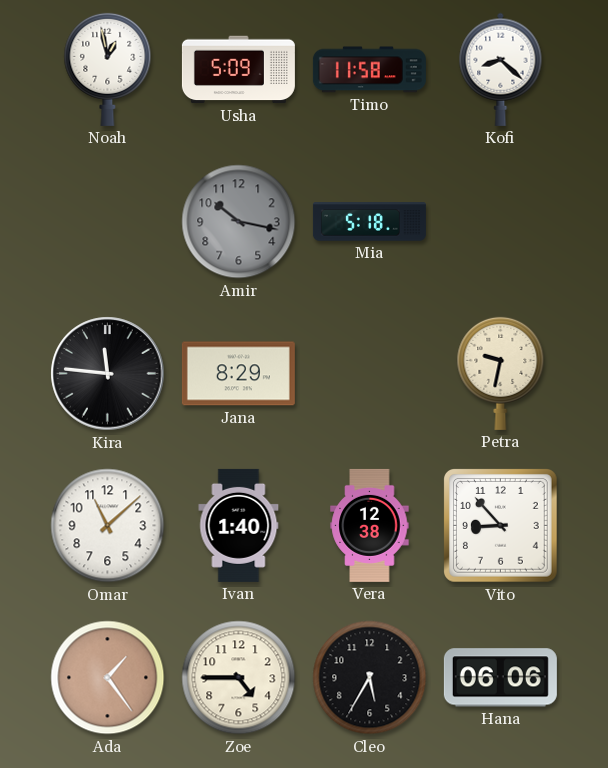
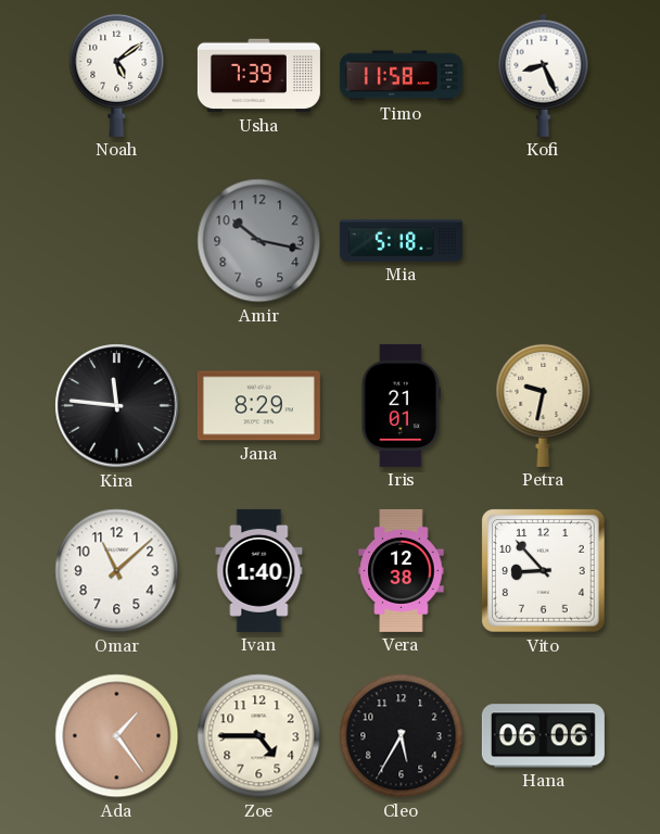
Noah: 12:58 -> 5:09 (117, 75)
Usha: 5:09 -> 7:39 (258, 76)
Kofi: 8:22 -> 8:26 (544, 75)
Iris: none -> 21:01 (402, 405)
